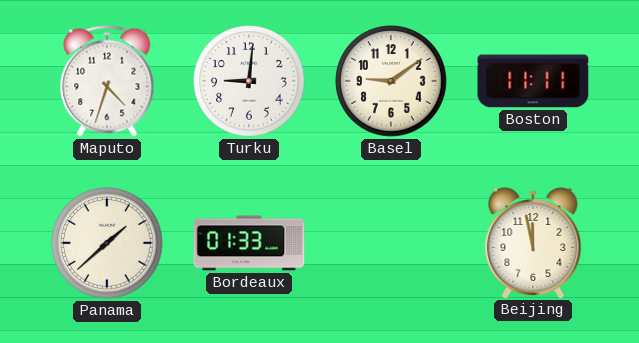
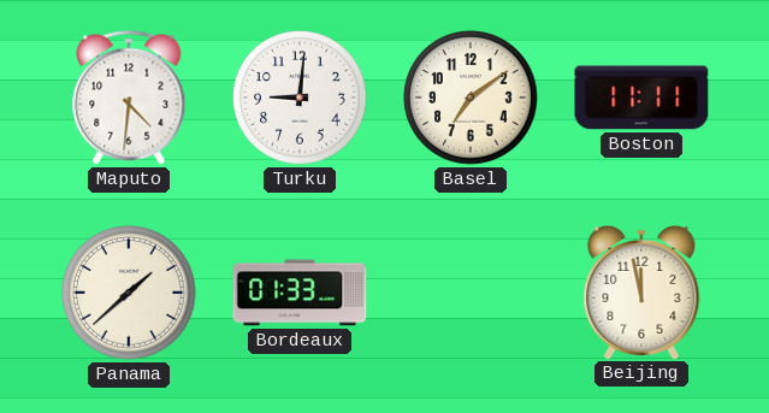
Maputo: 4:33 -> 4:31 (129, 98)
Basel: 9:09 -> 7:09 (471, 98)
